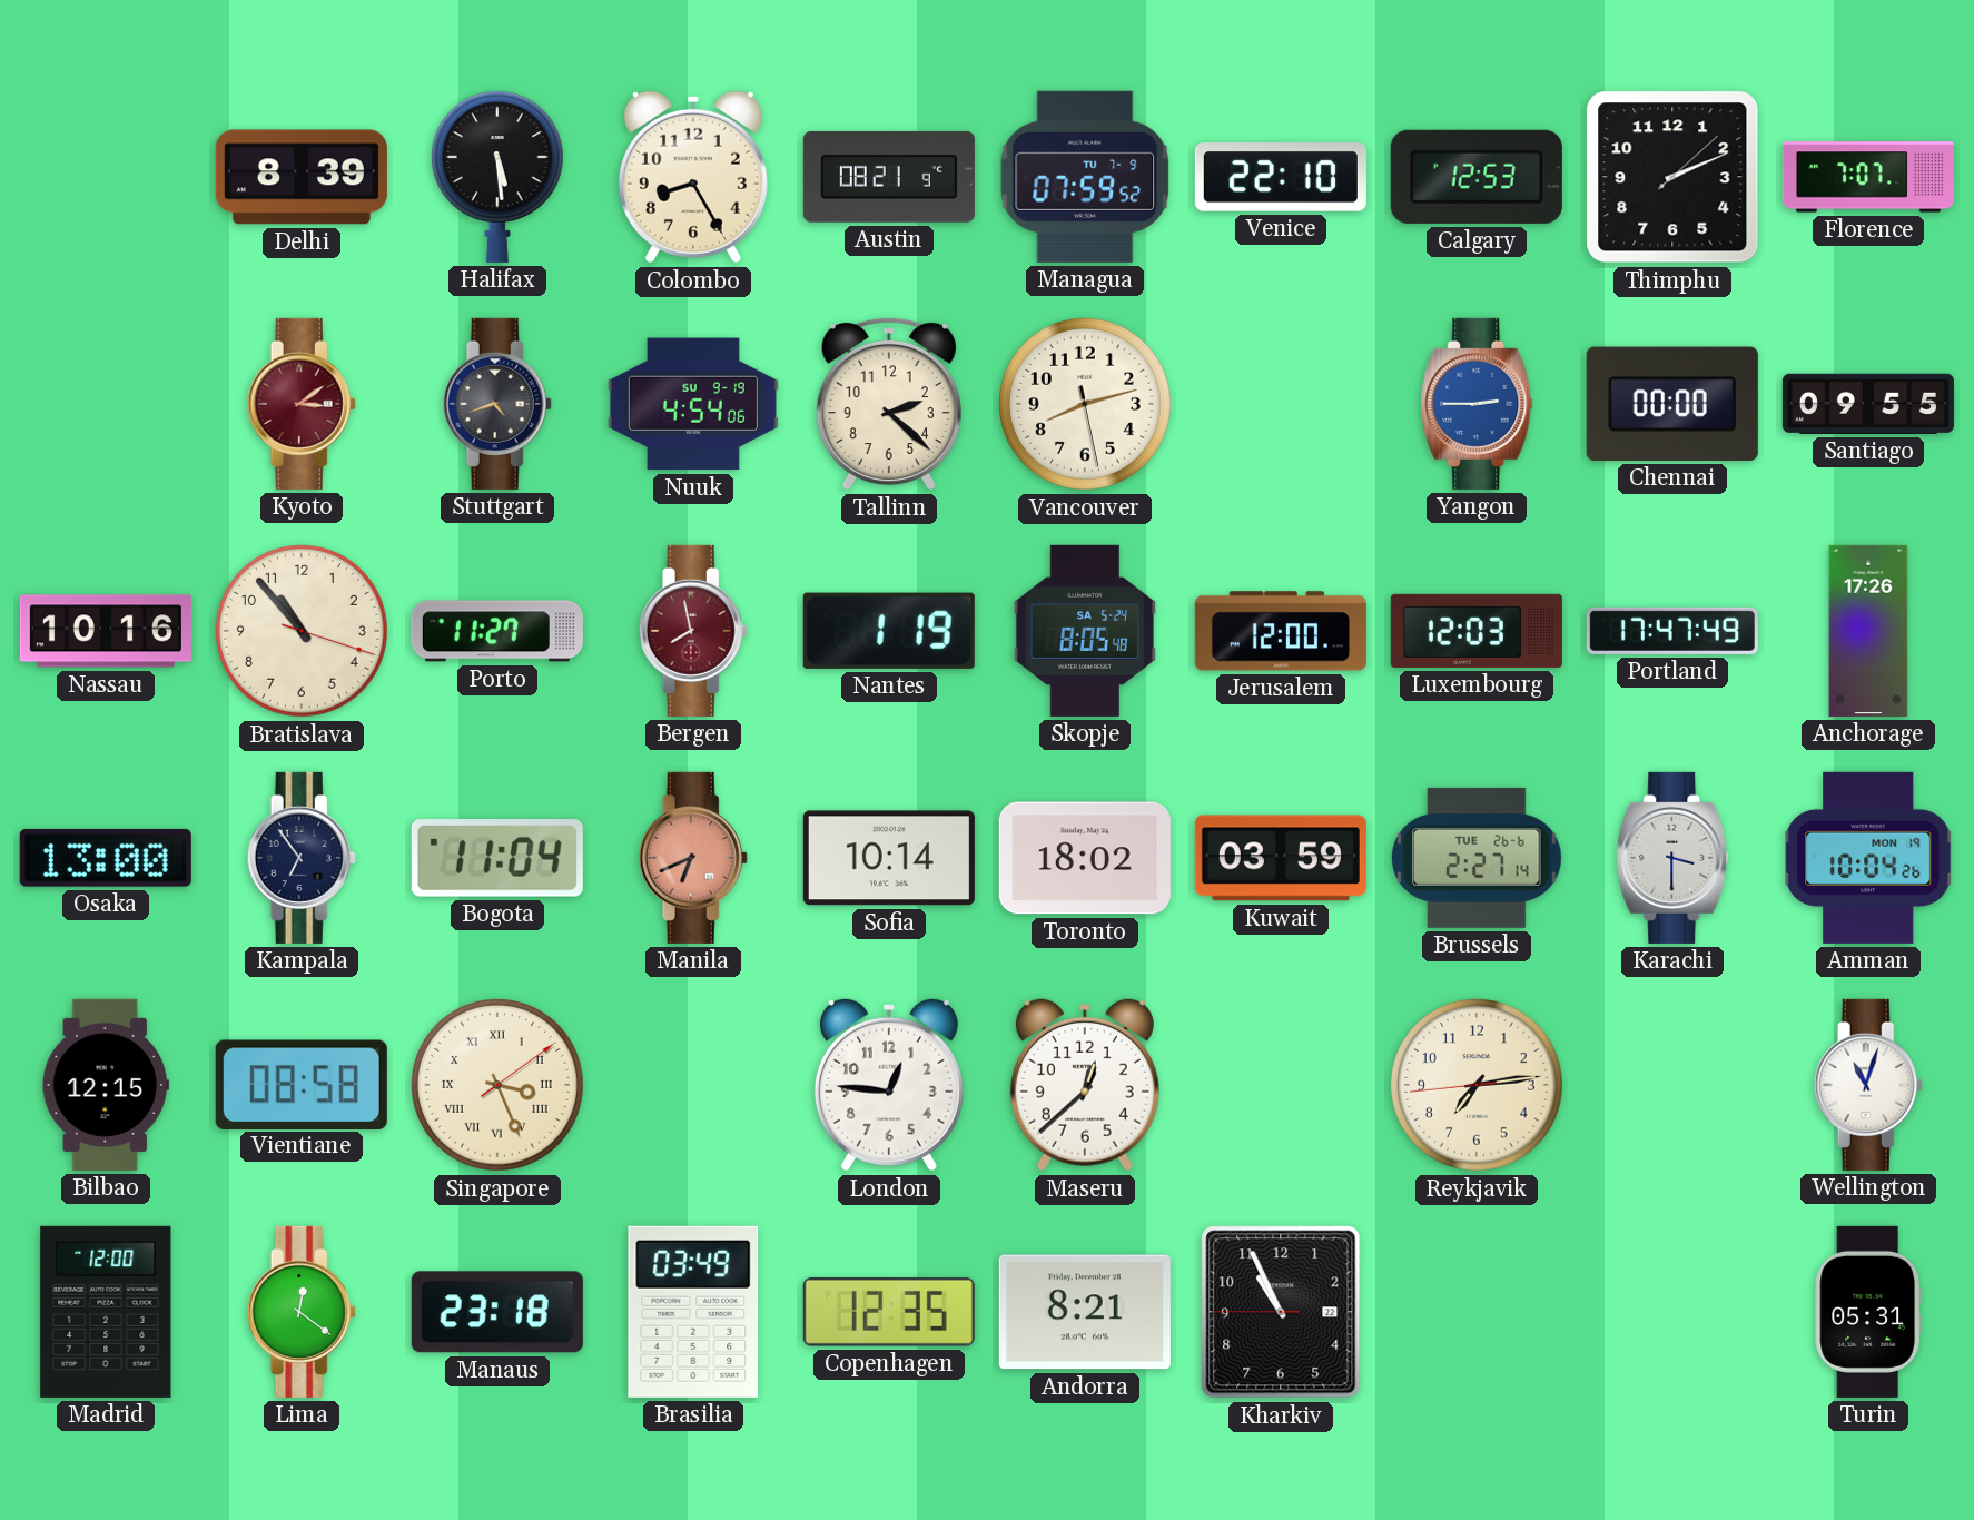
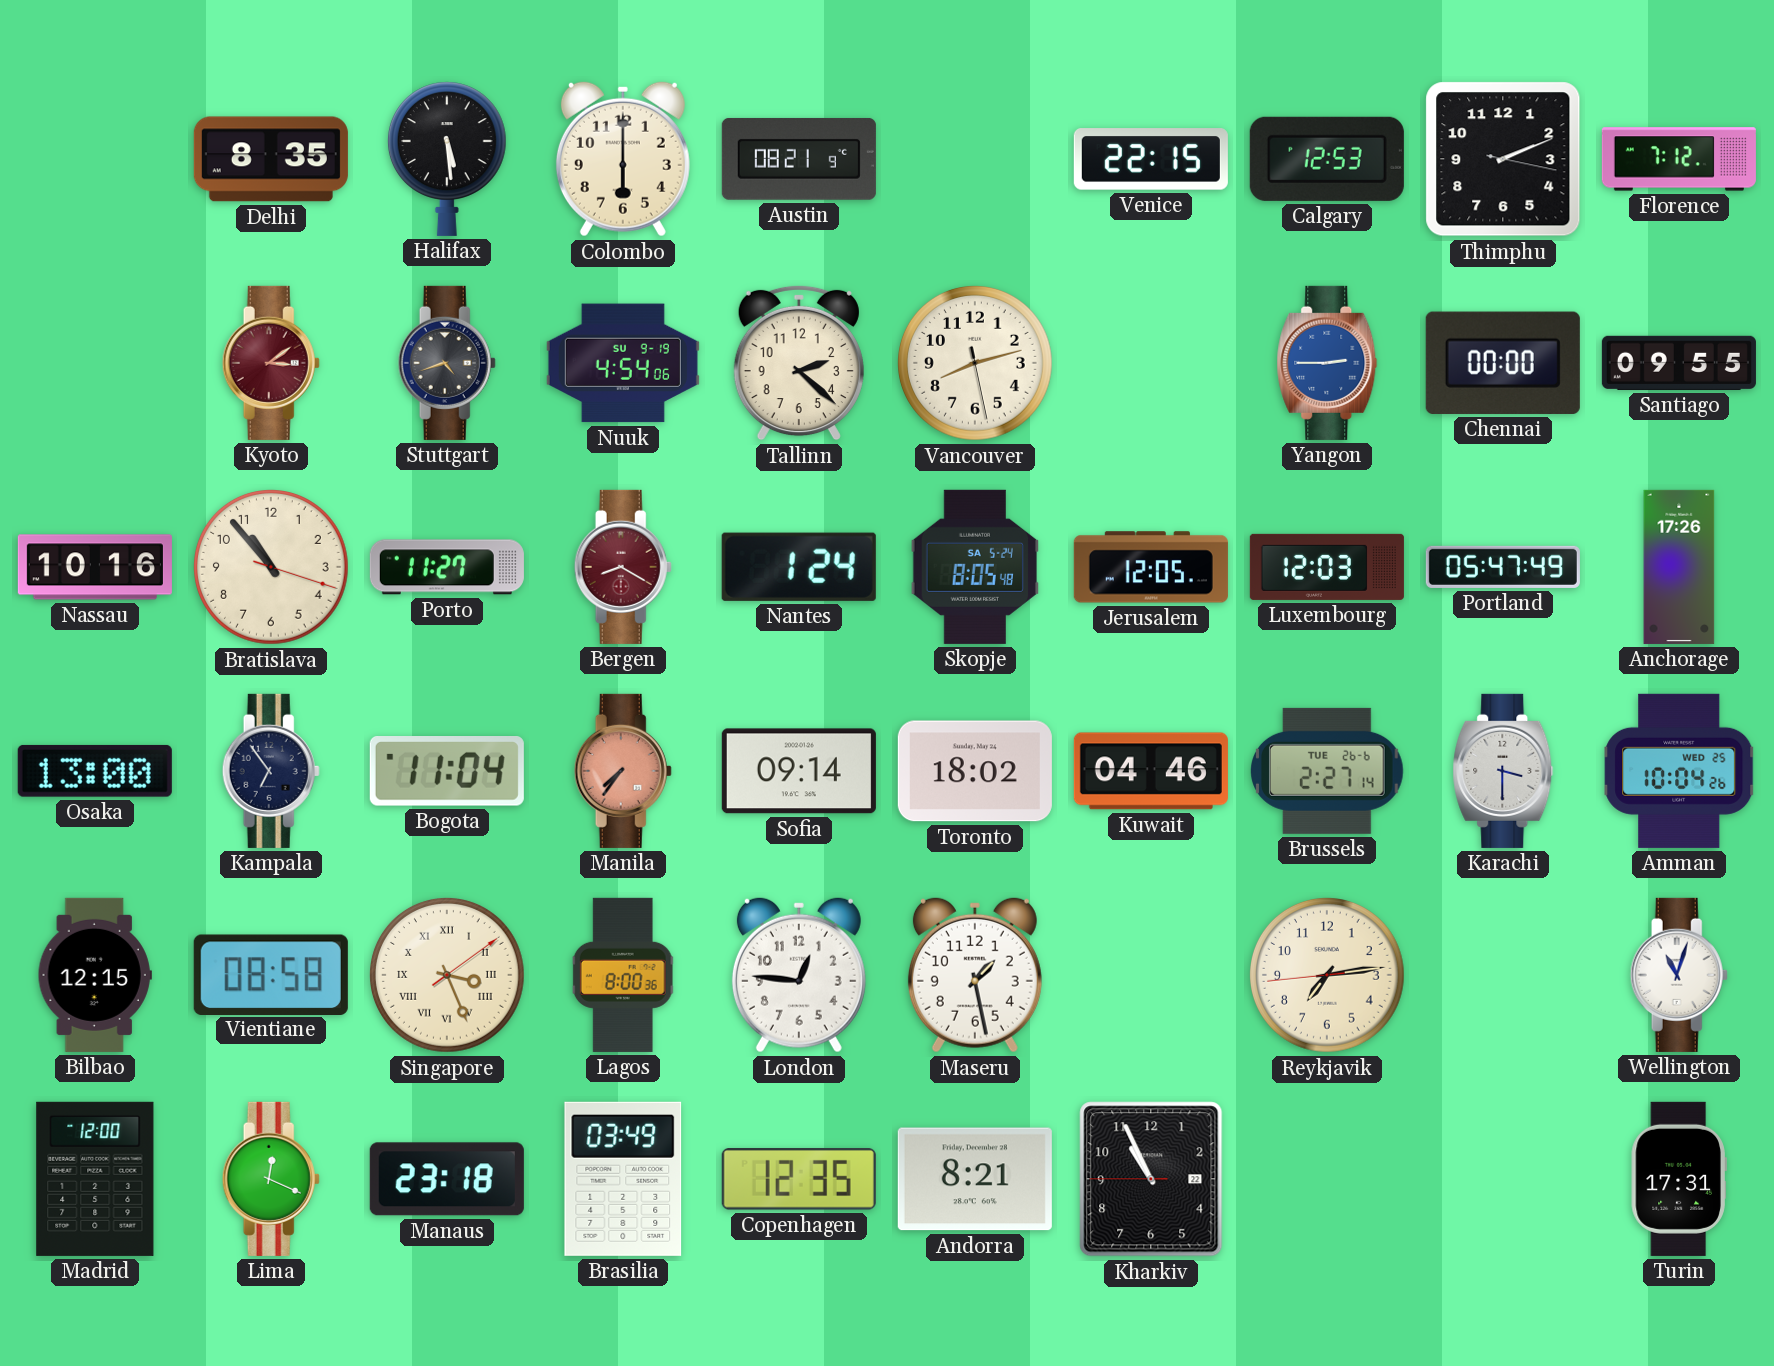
Delhi: 8:39 -> 8:35 (271, 159)
Colombo: 8:25 -> 6:00 (623, 159)
Managua: 07:59 -> none (1085, 177)
Venice: 22:10 -> 22:15 (1151, 159)
Thimphu: 2:11:08 -> 2:11:17 (1503, 159)
Florence: 7:07 -> 7:12 (1679, 159)
Bergen: 7:58 -> 8:20 (623, 567)
Nantes: 1:19 -> 1:24 (799, 567)
Jerusalem: 12:00 -> 12:05 (1151, 567)
Portland: 17:47 -> 05:47 (1503, 567)
Manila: 6:41 -> 7:36 (623, 771)
Sofia: 10:14 -> 09:14 (799, 771)
Kuwait: 03:59 -> 04:46 (1151, 771)
Amman date: MON 19 -> WED 25 (1679, 771)
Lagos: none -> 8:00 (623, 975)
Maseru: 12:38 -> 1:28 (975, 975)
Lima: 12:21 -> 12:19 (271, 1179)
Turin: 05:31 -> 17:31 (1679, 1179)
